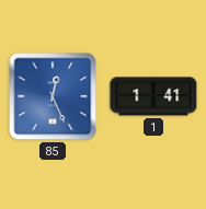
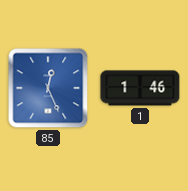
1: 1:41 -> 1:46 (140, 88)
